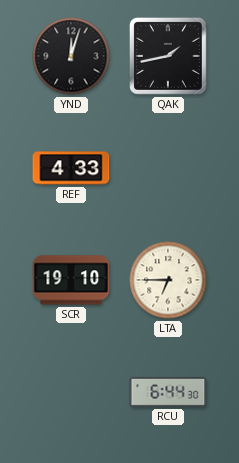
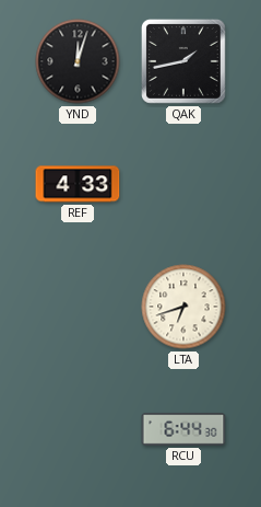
SCR: 19:10 -> none (71, 280)
LTA: 6:45 -> 6:42 (183, 307)
